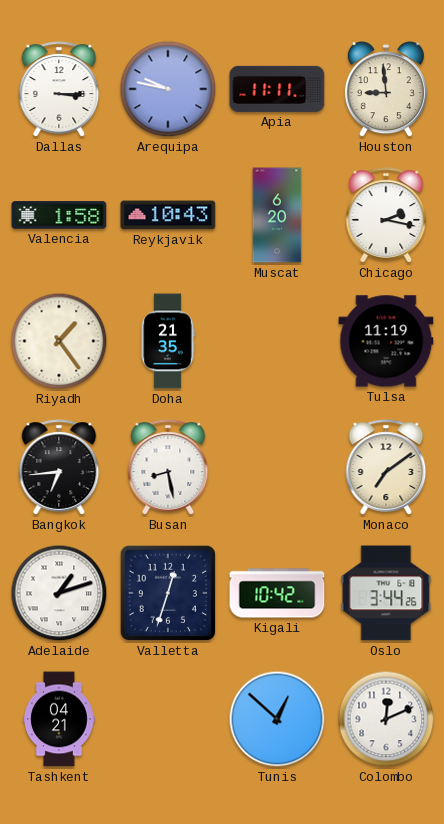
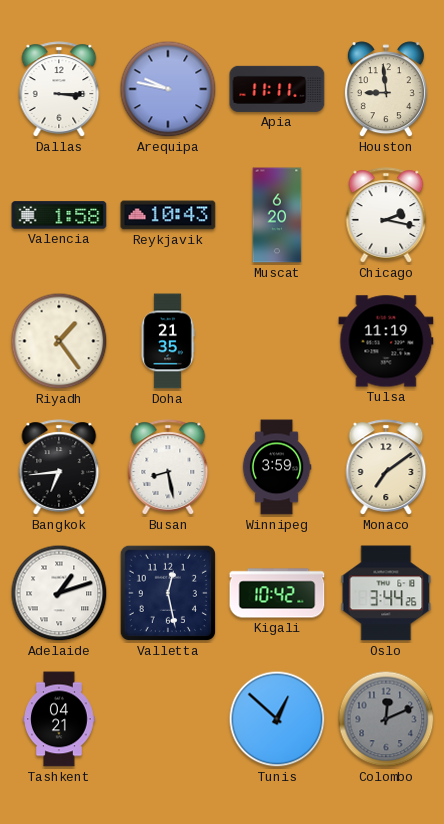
Winnipeg: none -> 3:59 (277, 467)
Valletta: 12:33 -> 12:28 (168, 593)
Colombo dial: white -> grey (386, 719)
